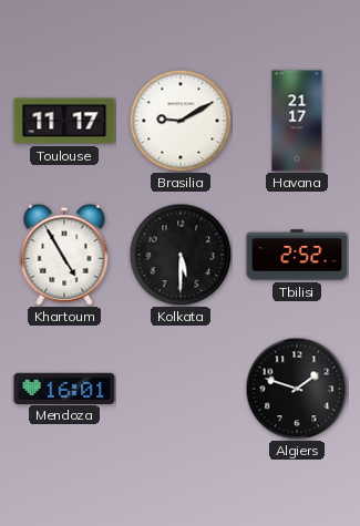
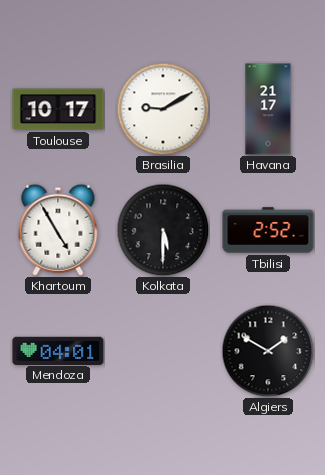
Toulouse: 11:17 -> 10:17 (58, 109)
Mendoza: 16:01 -> 04:01 (58, 350)
Algiers: 1:48 -> 1:50 (268, 351)
